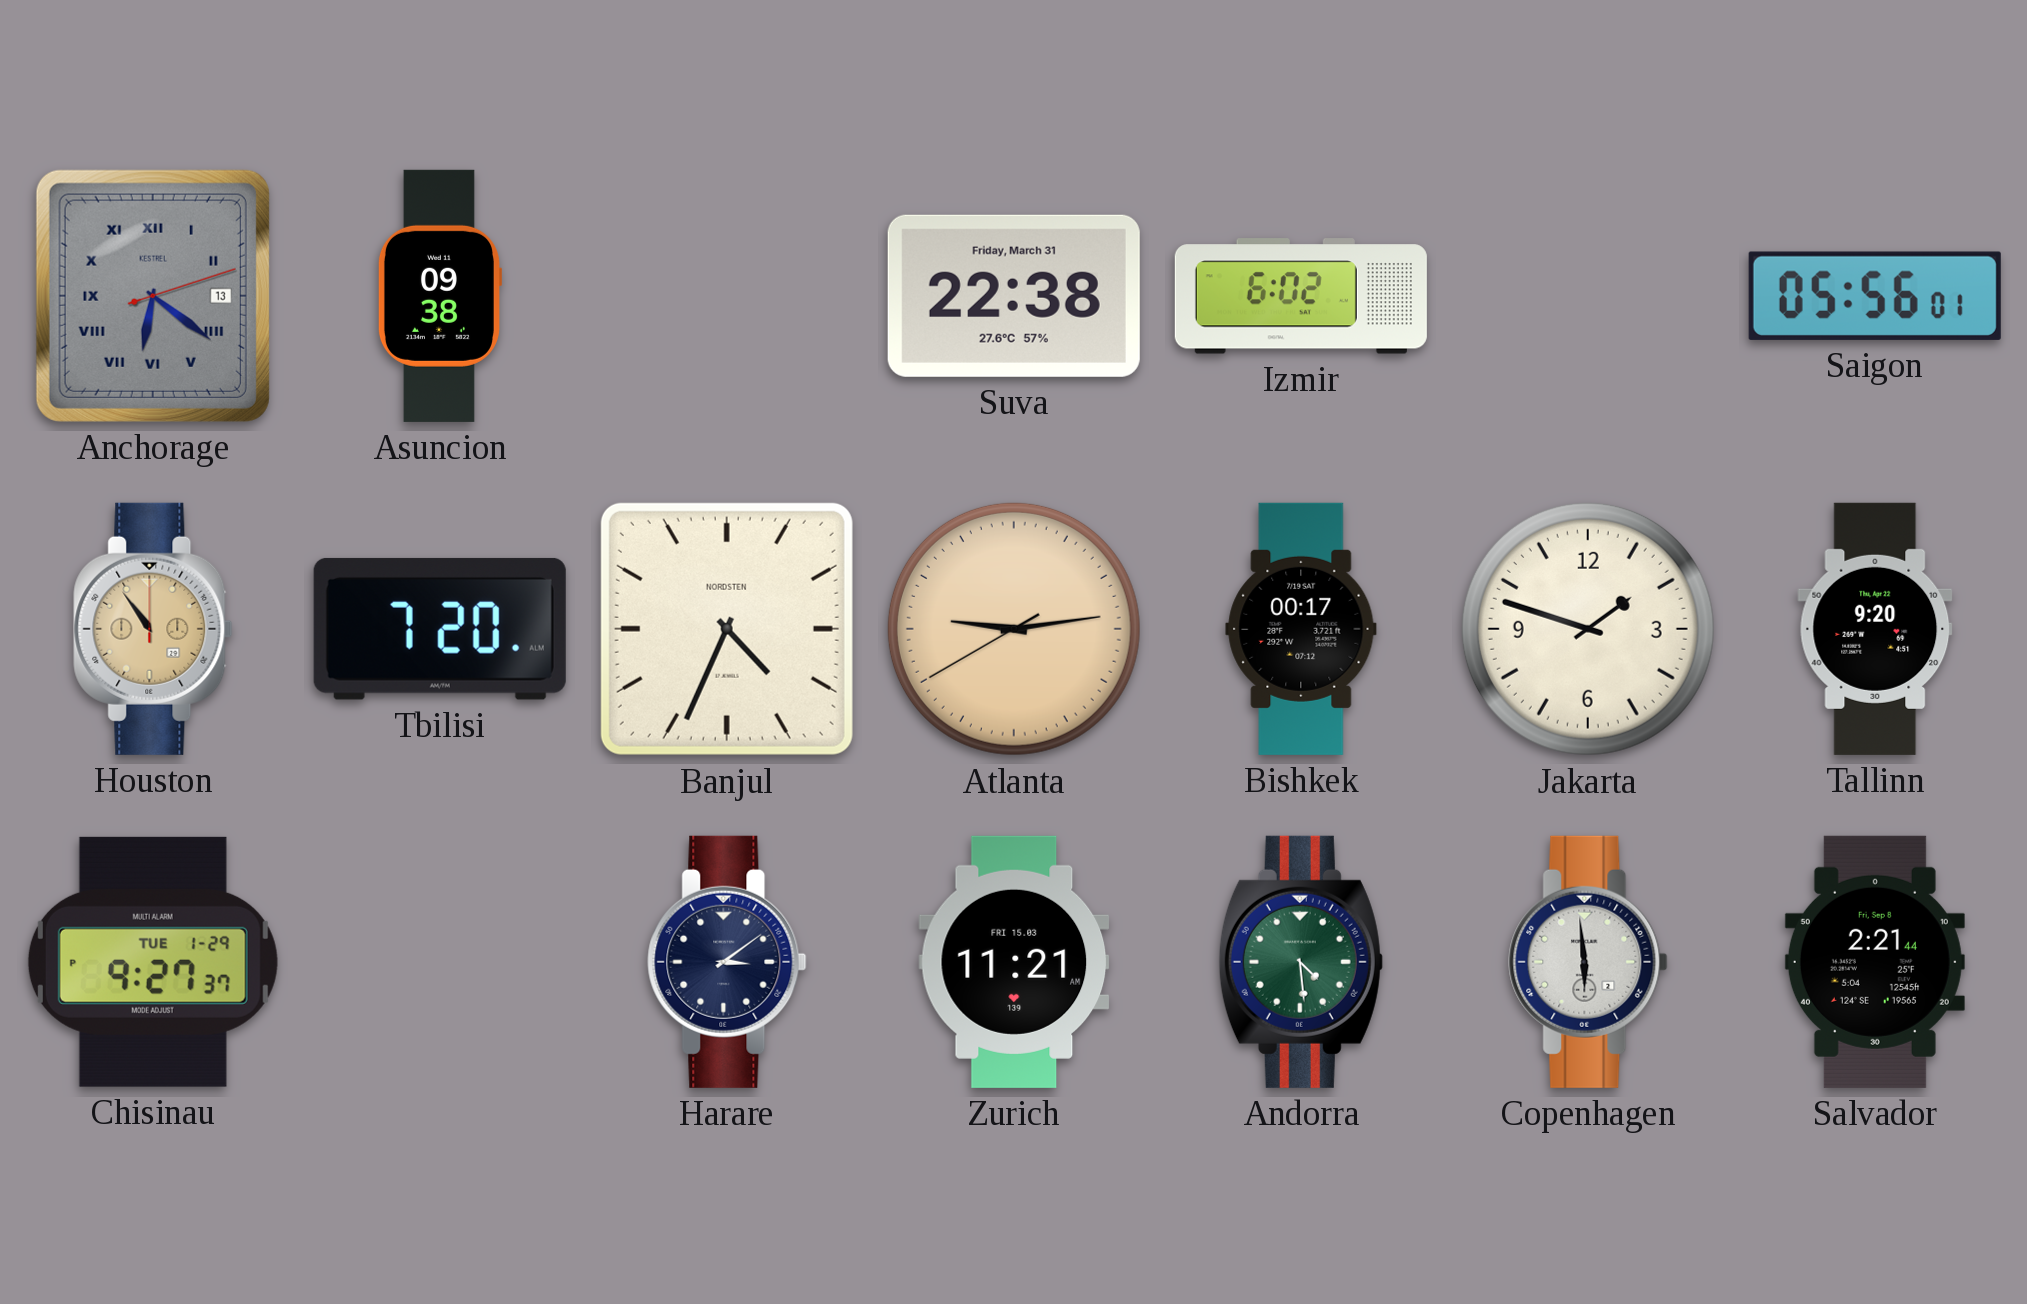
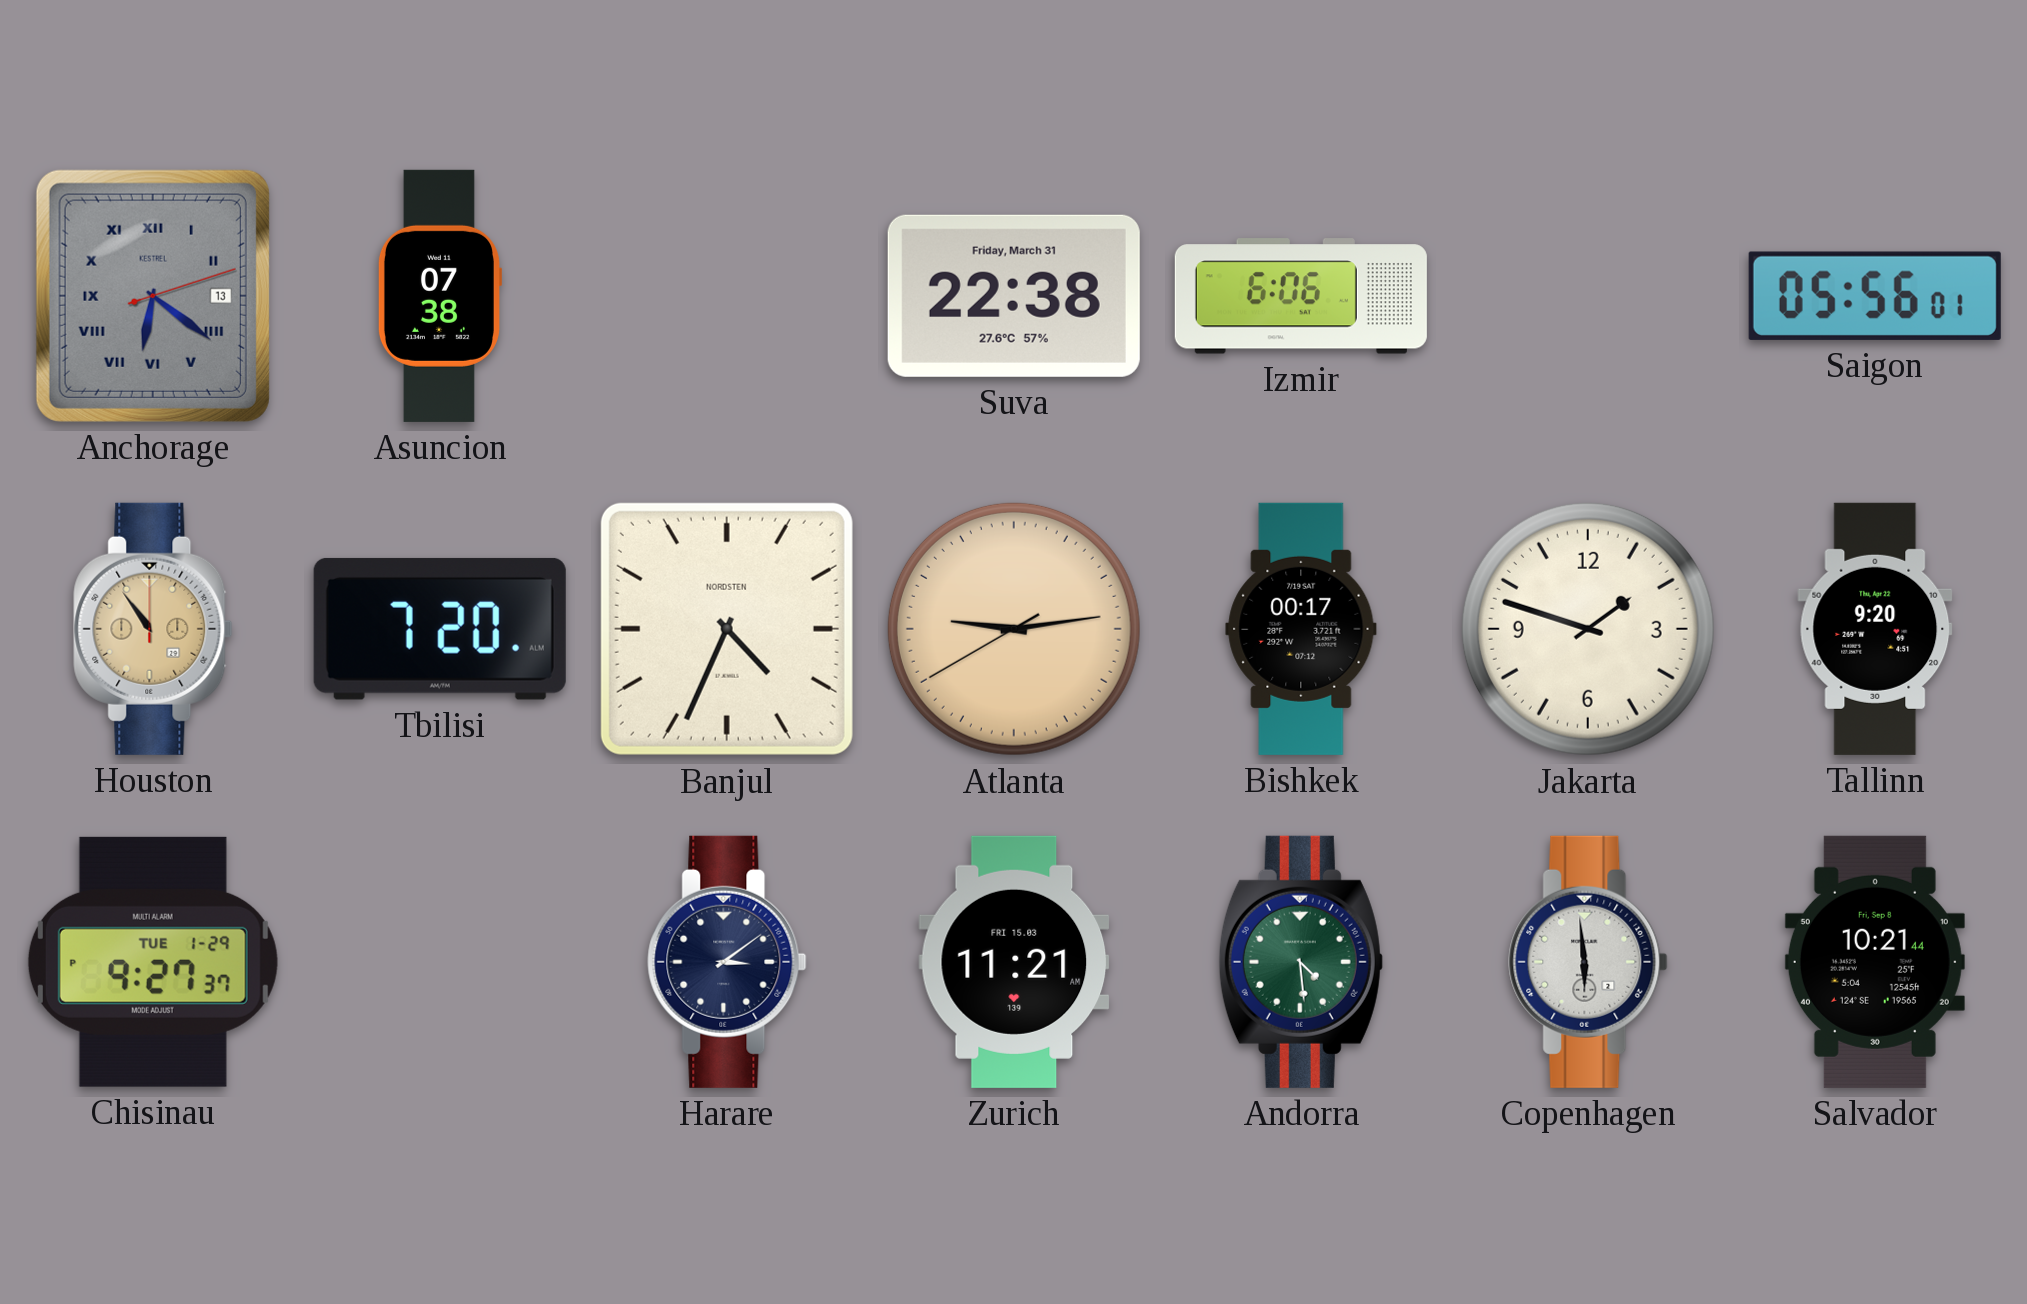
Asuncion: 09:38 -> 07:38 (439, 296)
Izmir: 6:02 -> 6:06 (1301, 296)
Salvador: 2:21 -> 10:21 (1875, 962)
